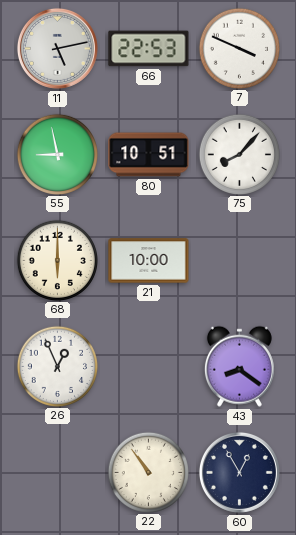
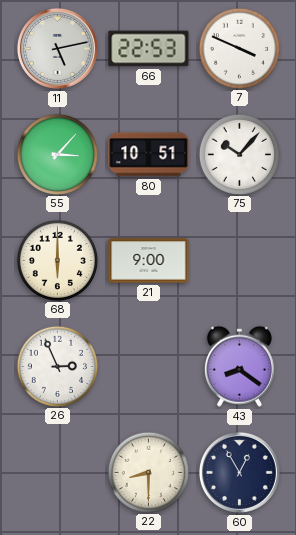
55: 8:58 -> 3:07 (57, 154)
75: 8:07 -> 10:07 (239, 154)
21: 10:00 -> 9:00 (149, 261)
26: 12:56 -> 2:56 (57, 366)
22: 10:54 -> 8:30 (148, 472)
